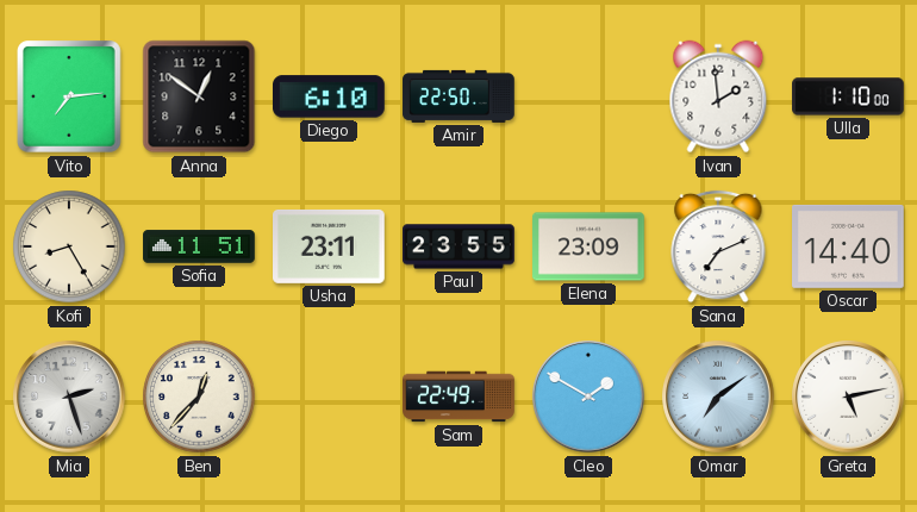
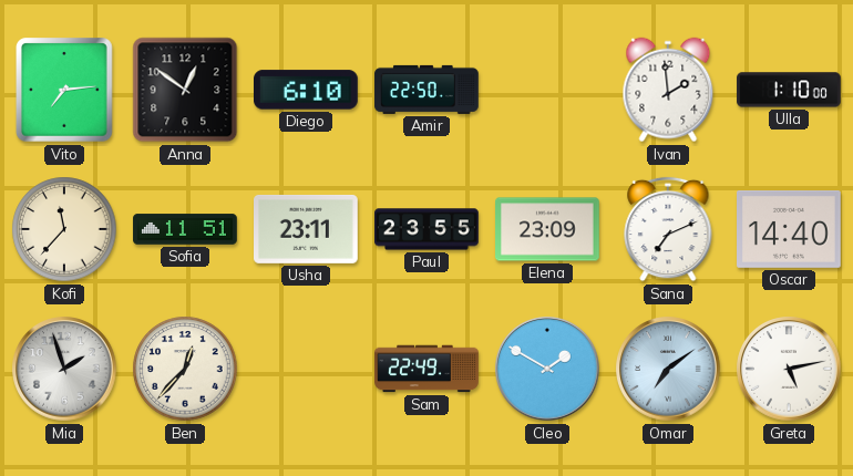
Kofi: 8:25 -> 11:37 (64, 229)
Mia: 2:27 -> 1:57 (64, 369)
